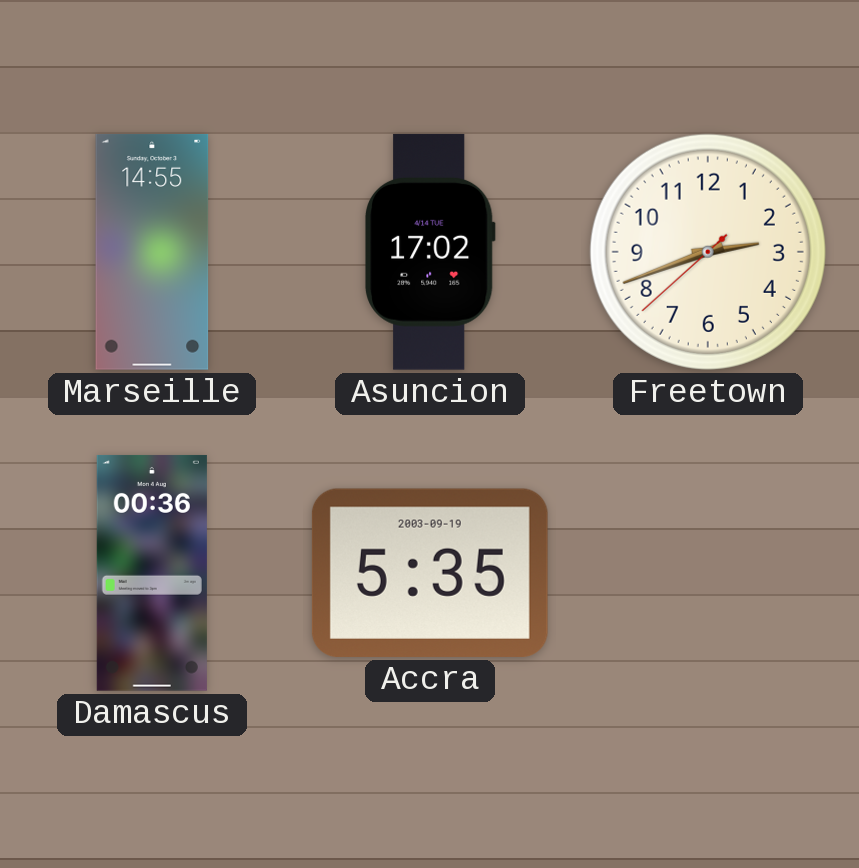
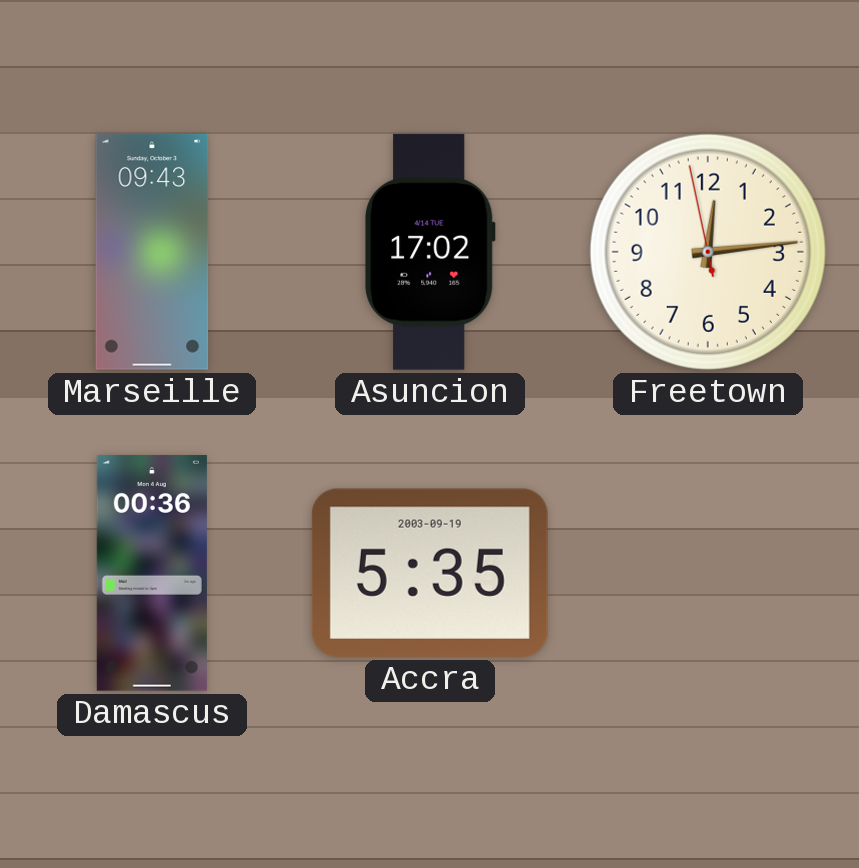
Marseille: 14:55 -> 09:43 (152, 252)
Freetown: 2:41 -> 12:13 (708, 252)
